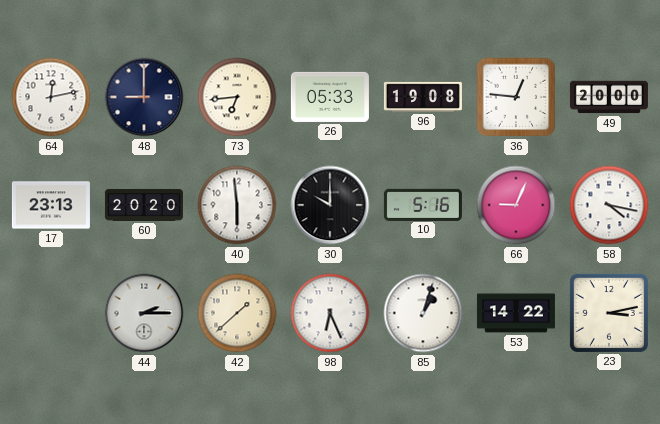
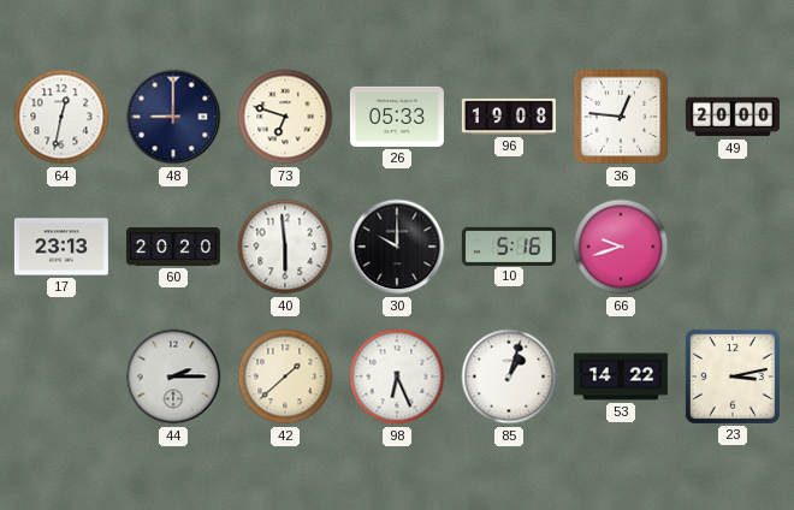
64: 12:13 -> 12:32 (61, 117)
73: 6:44 -> 6:48 (285, 117)
66: 9:04 -> 9:42 (621, 247)
58: 4:17 -> none (609, 205)
